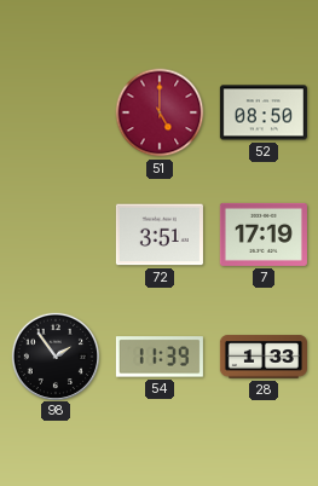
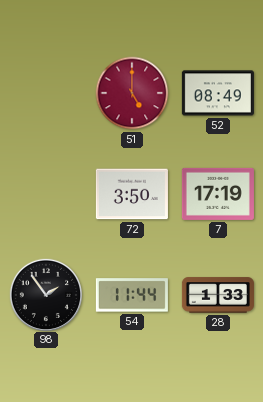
52: 08:50 -> 08:49 (218, 93)
72: 3:51 -> 3:50 (132, 194)
54: 11:39 -> 11:44 (132, 295)
